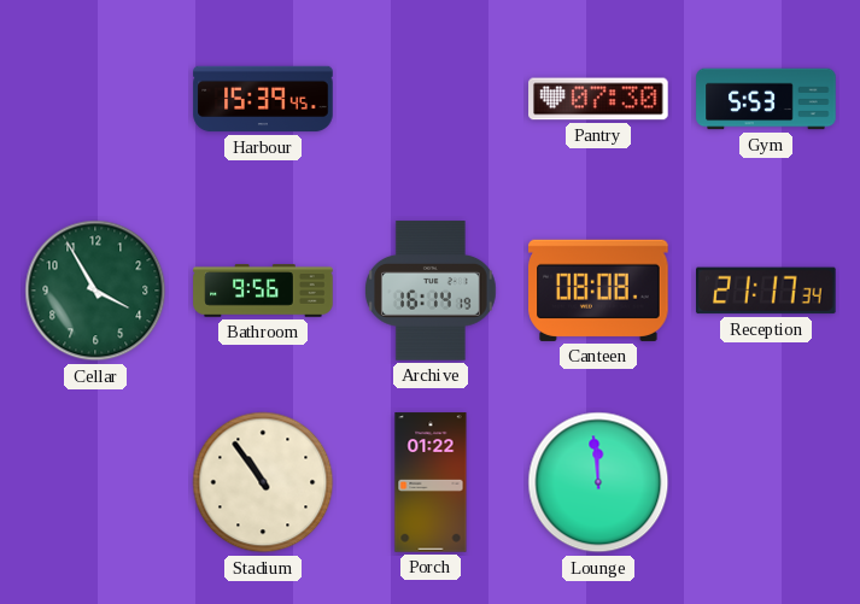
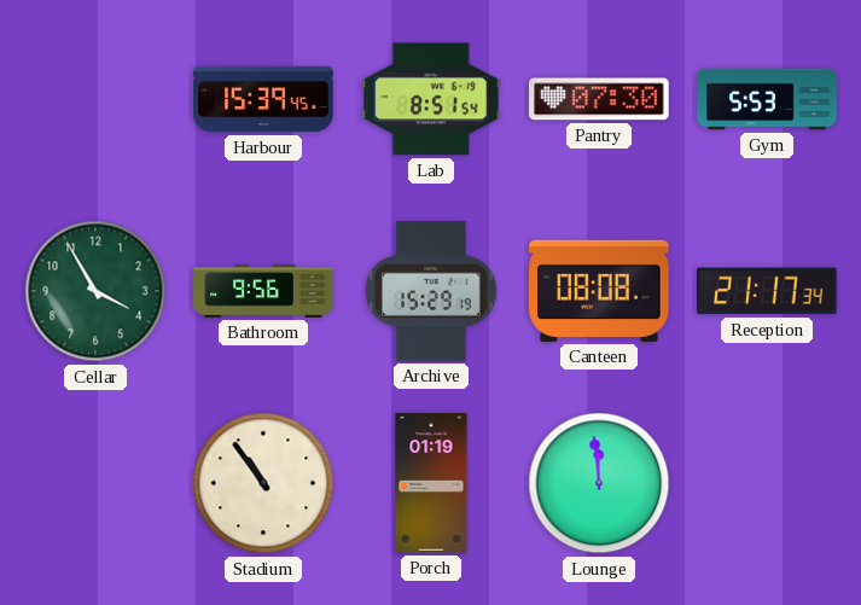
Lab: none -> 8:51 (431, 99)
Archive: 16:14 -> 15:29 (432, 291)
Porch: 01:22 -> 01:19 (431, 483)
